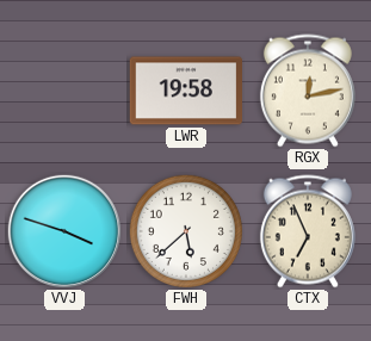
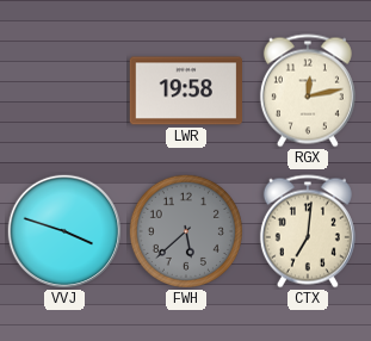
FWH dial: white -> grey (186, 231)
CTX: 6:56 -> 7:01 (308, 231)
